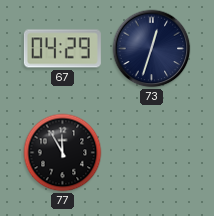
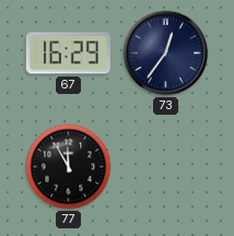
67: 04:29 -> 16:29 (68, 54)
73: 12:33 -> 12:36 (166, 54)
